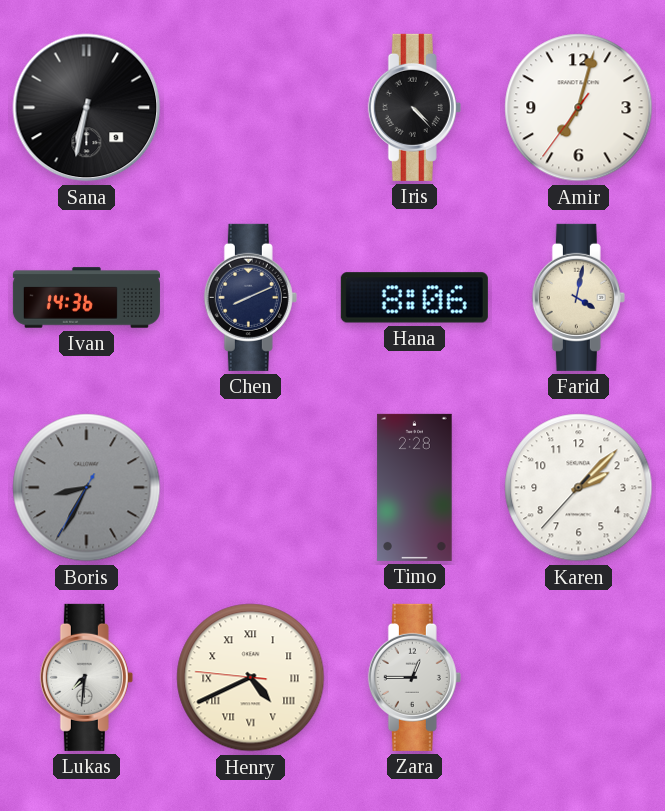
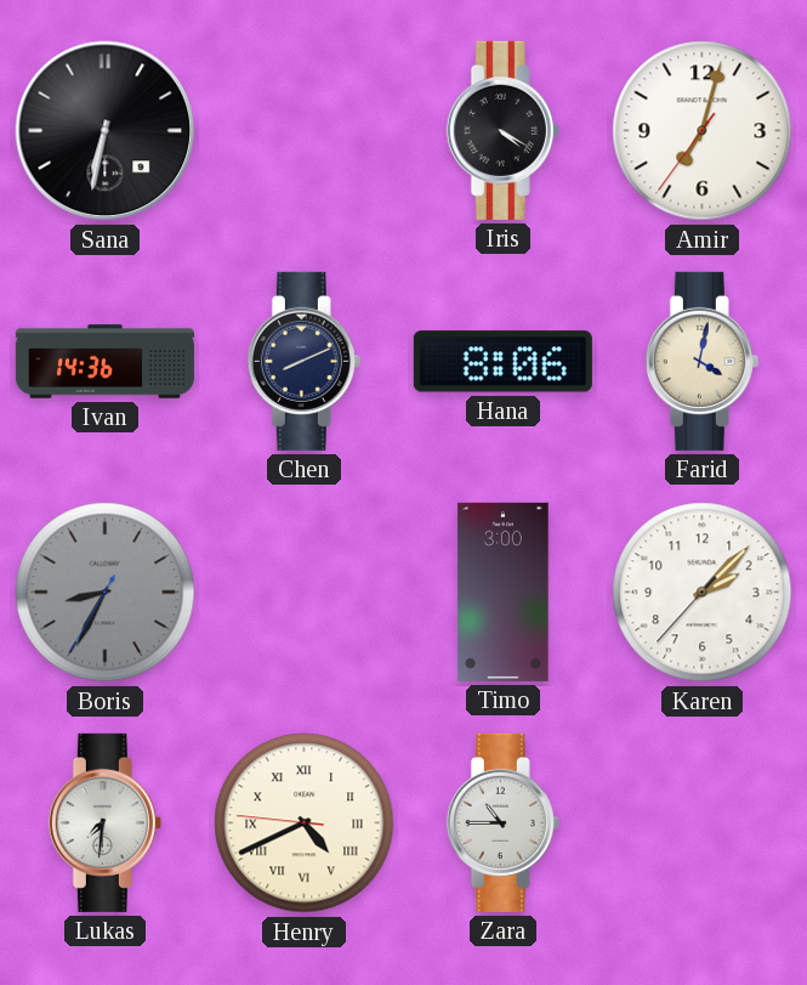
Iris: 4:23 -> 4:20 (502, 130)
Timo: 2:28 -> 3:00 (504, 591)
Zara: 12:45 -> 10:45 (502, 822)
